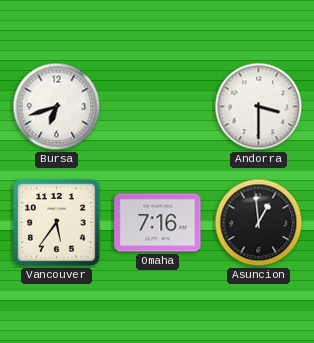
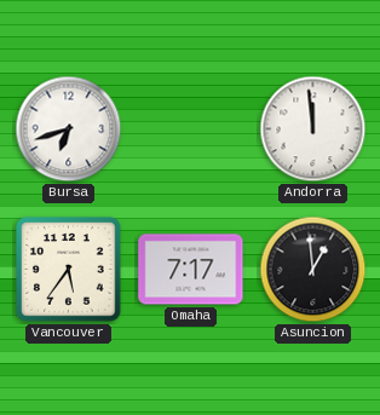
Andorra: 3:30 -> 11:59 (313, 129)
Omaha: 7:16 -> 7:17 (191, 270)
